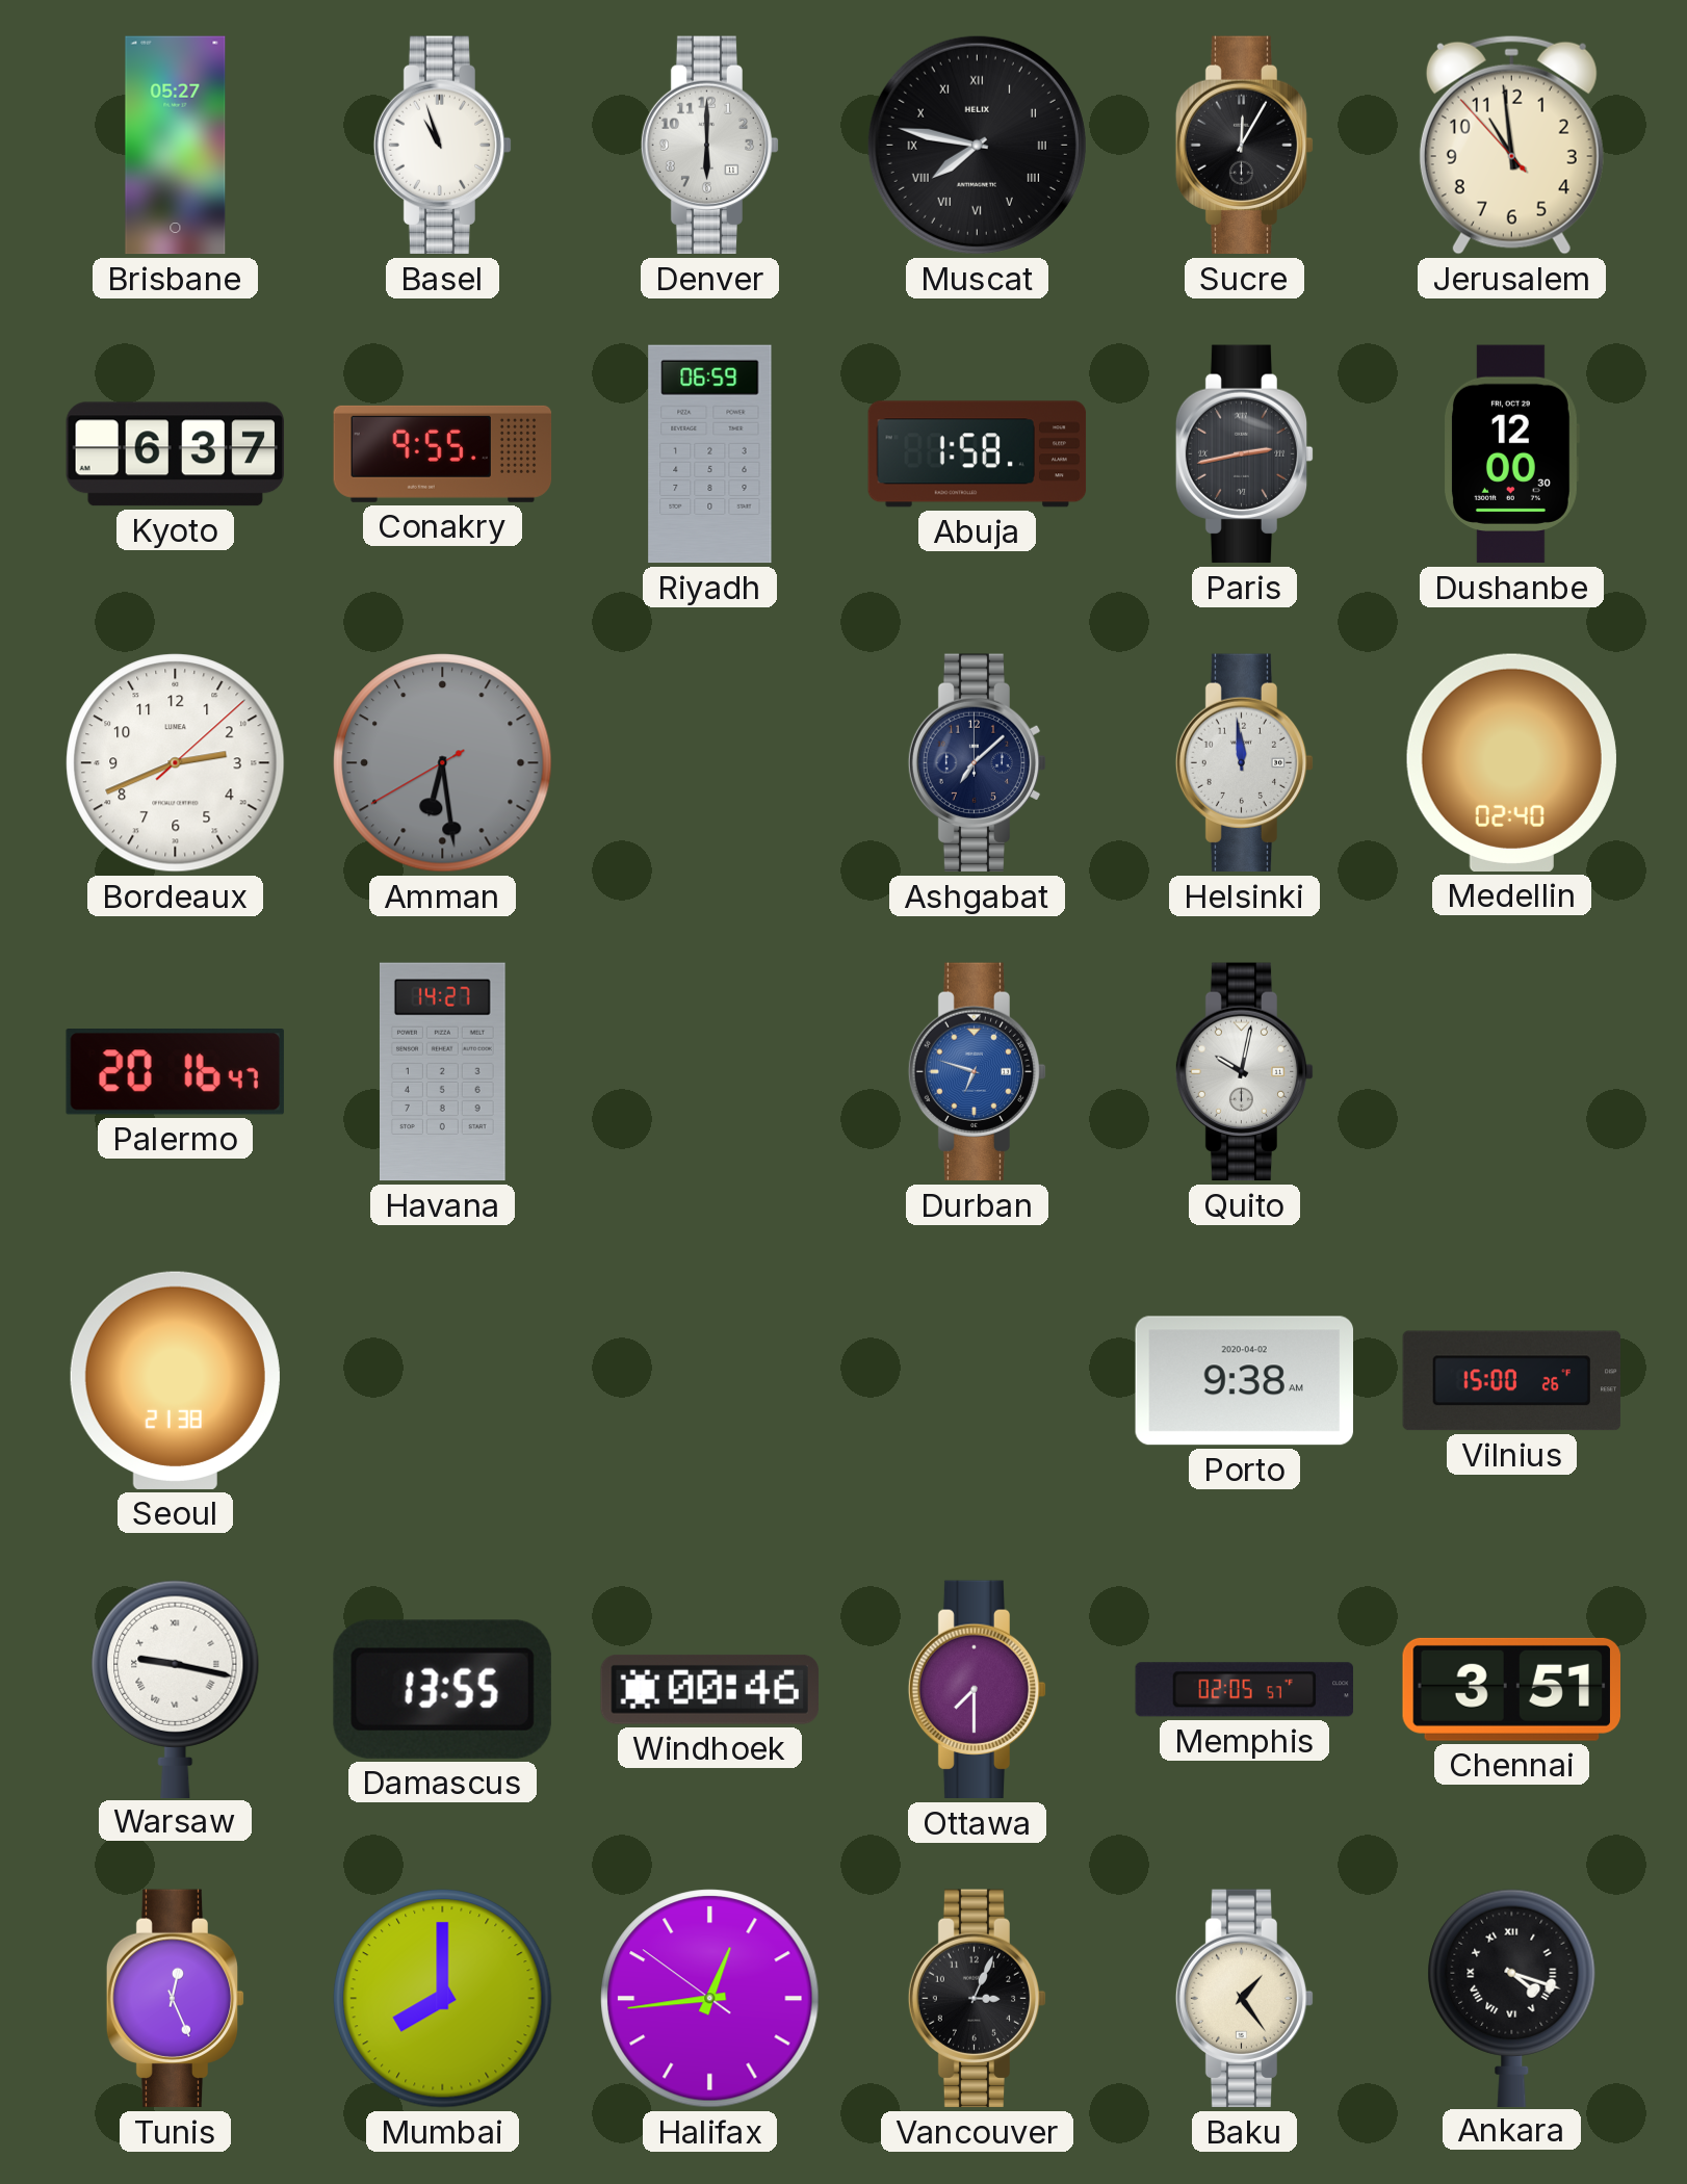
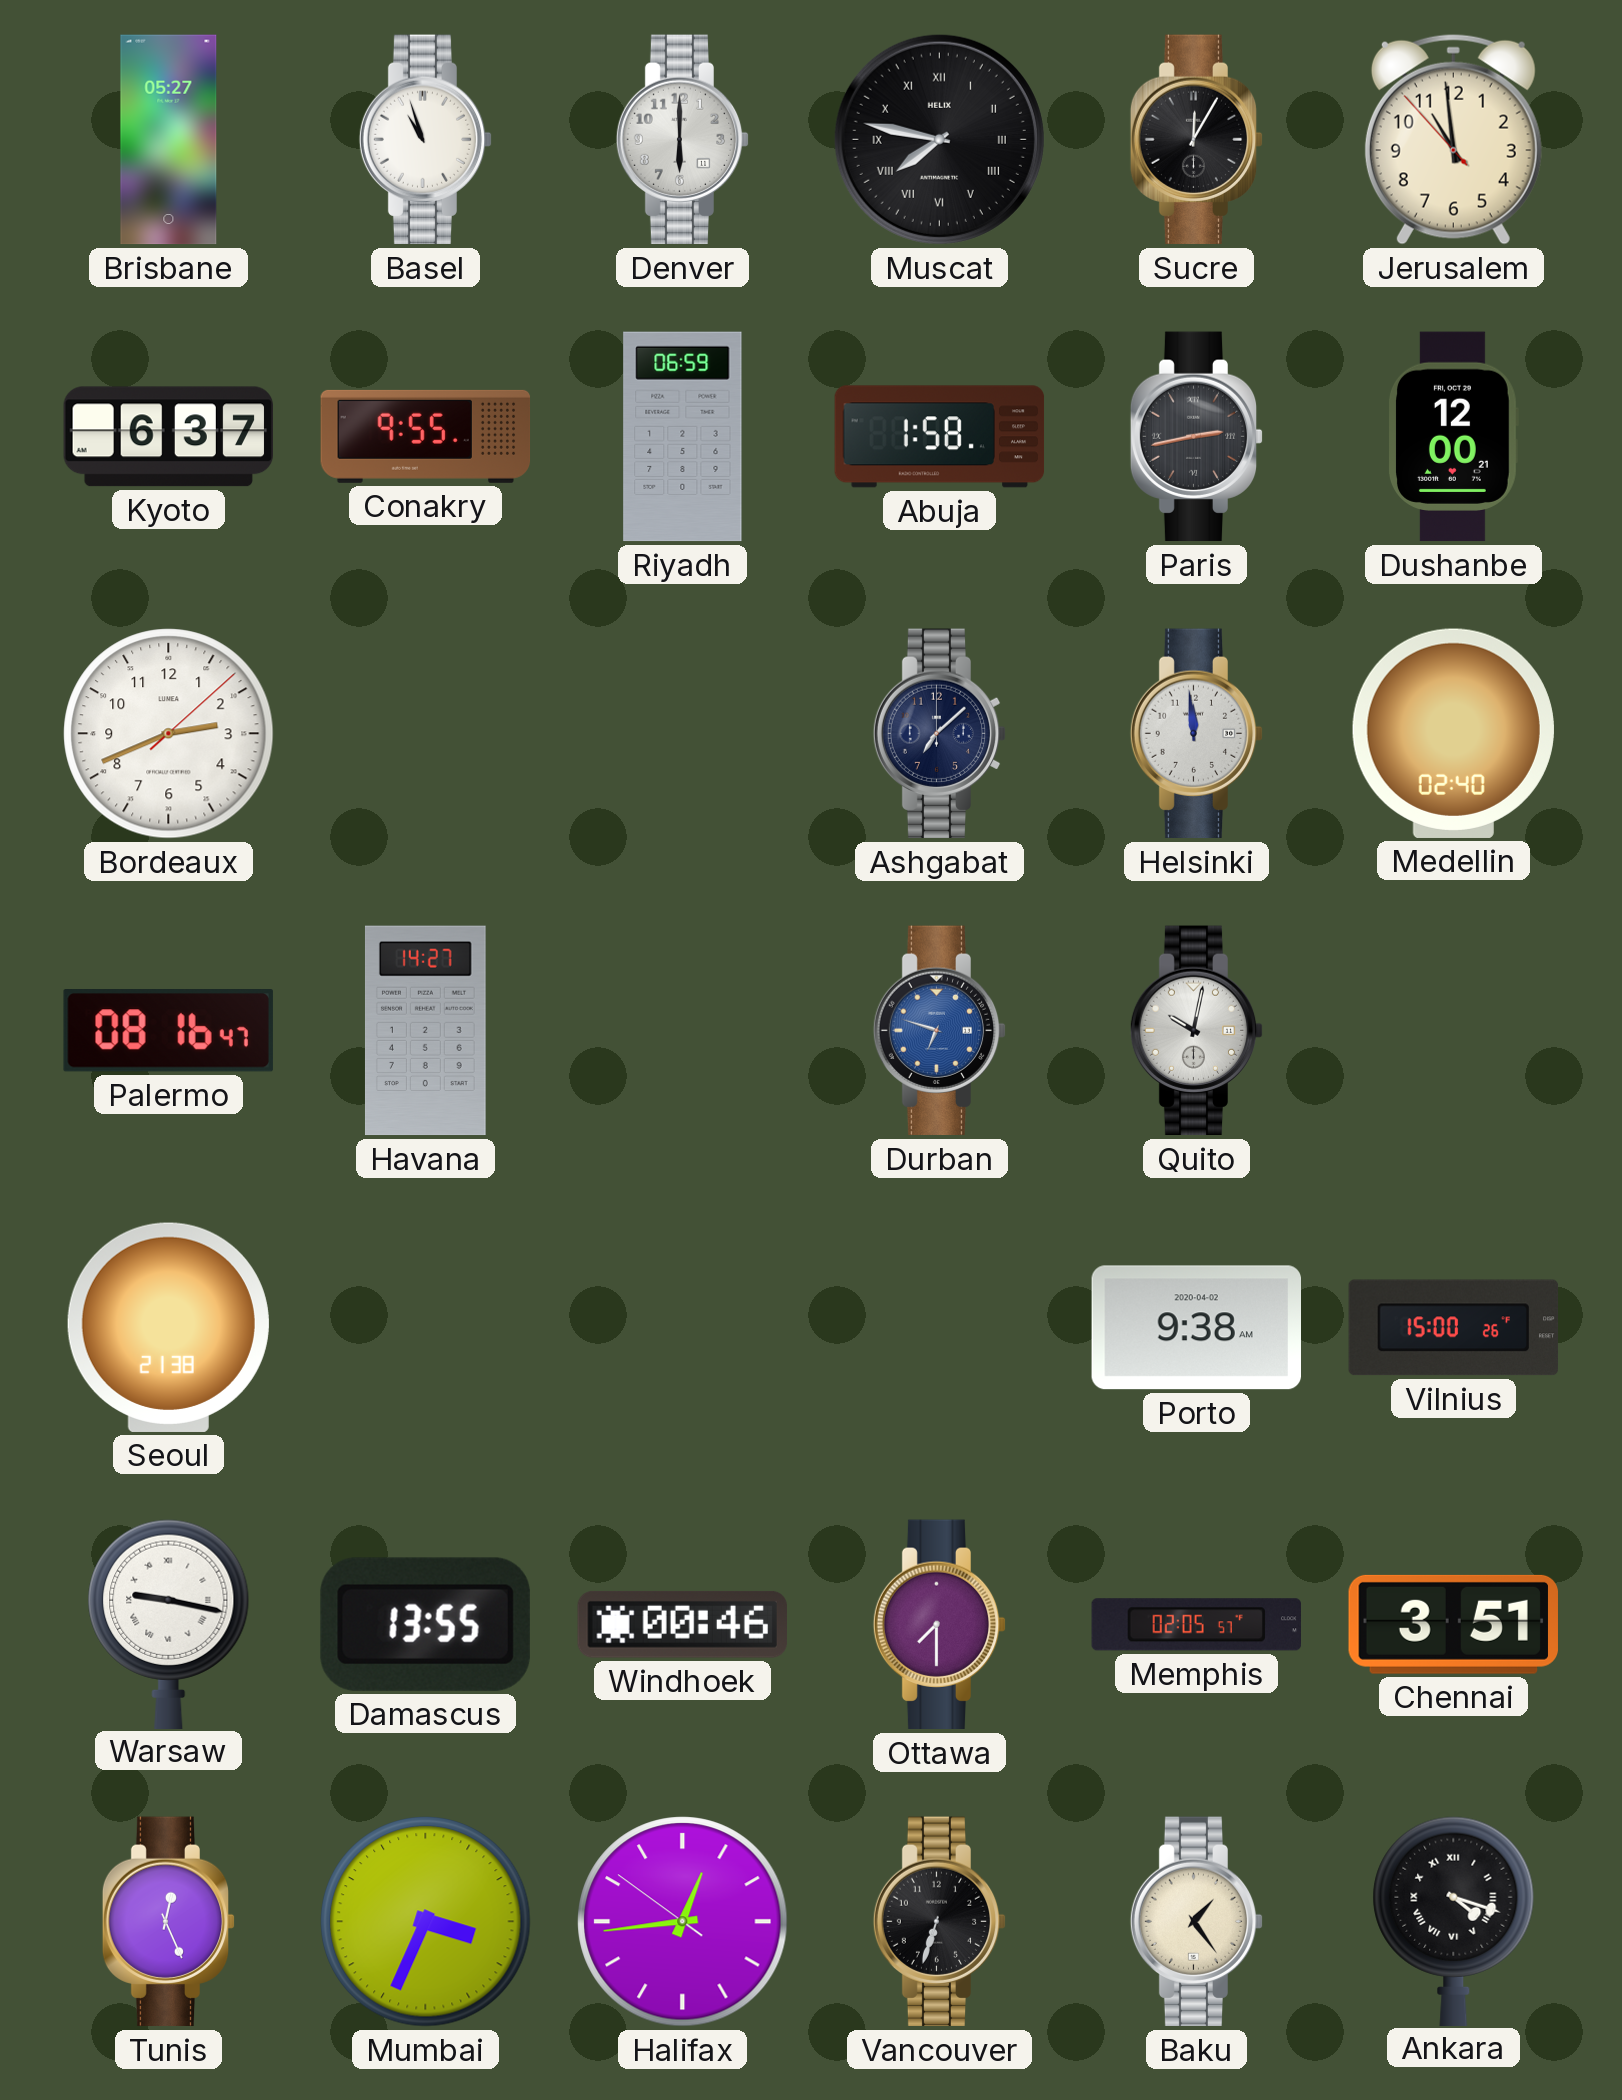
Dushanbe: 12:00:30 -> 12:00:21 (1454, 437)
Amman: 6:28 -> none (443, 763)
Palermo: 20:16 -> 08:16 (168, 1030)
Mumbai: 8:00 -> 3:34 (426, 1922)
Vancouver: 3:04 -> 6:33 (940, 1922)
